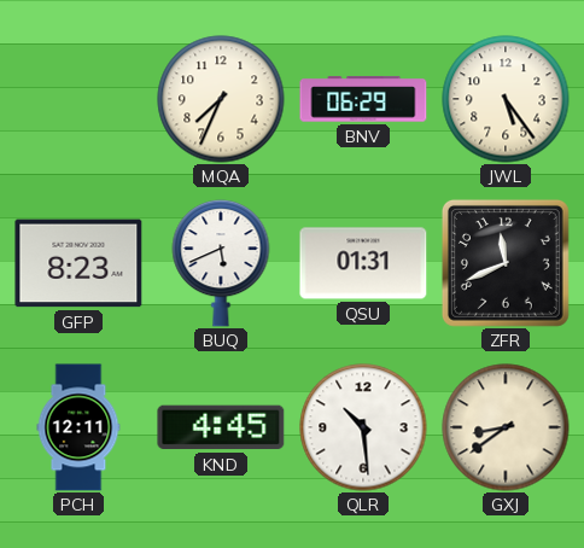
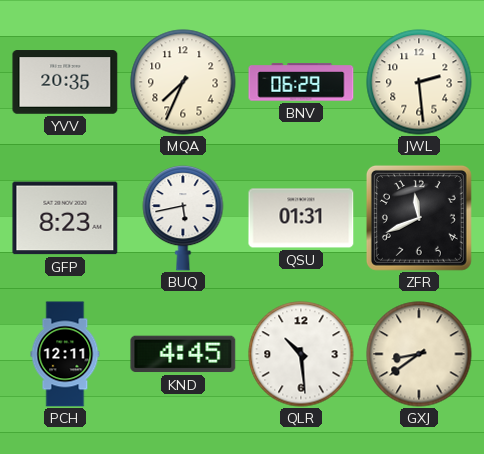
YVV: none -> 20:35 (65, 82)
JWL: 5:24 -> 2:29 (419, 82)
BUQ: 5:41 -> 5:43 (183, 218)
